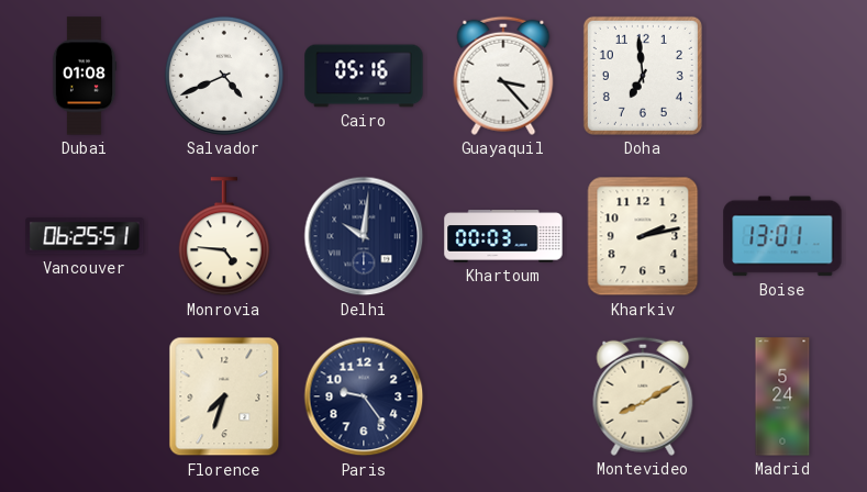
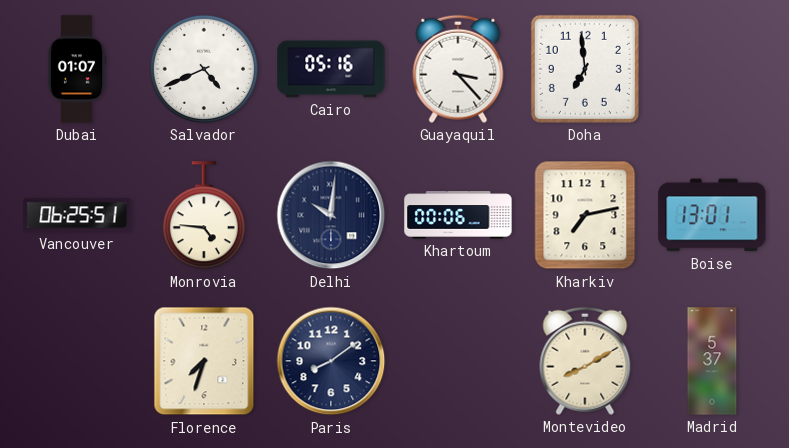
Dubai: 01:08 -> 01:07 (77, 69)
Khartoum: 00:03 -> 00:06 (458, 215)
Kharkiv: 2:13 -> 7:13 (585, 215)
Paris: 9:24 -> 8:09 (331, 361)
Madrid: 5:24 -> 5:37 (712, 361)
